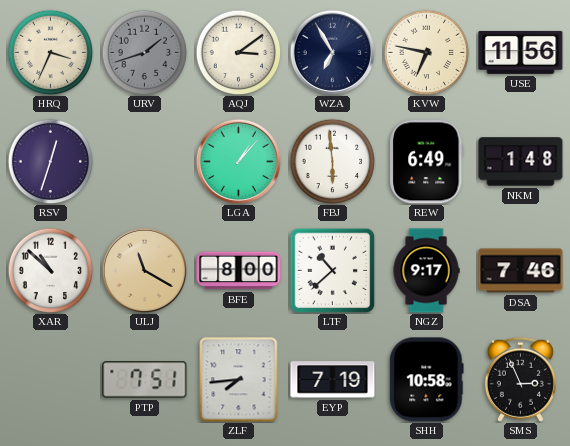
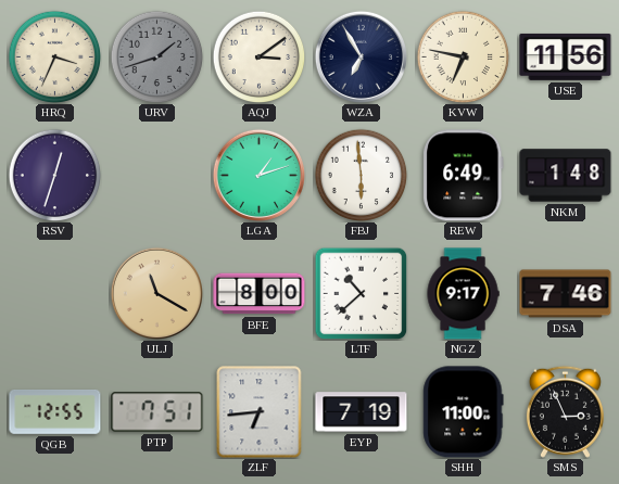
LGA: 1:07 -> 1:12 (258, 175)
XAR: 10:52 -> none (50, 270)
QGB: none -> 12:55 (55, 411)
ZLF: 7:44 -> 6:44 (260, 412)
SHH: 10:58 -> 11:00 (464, 412)
